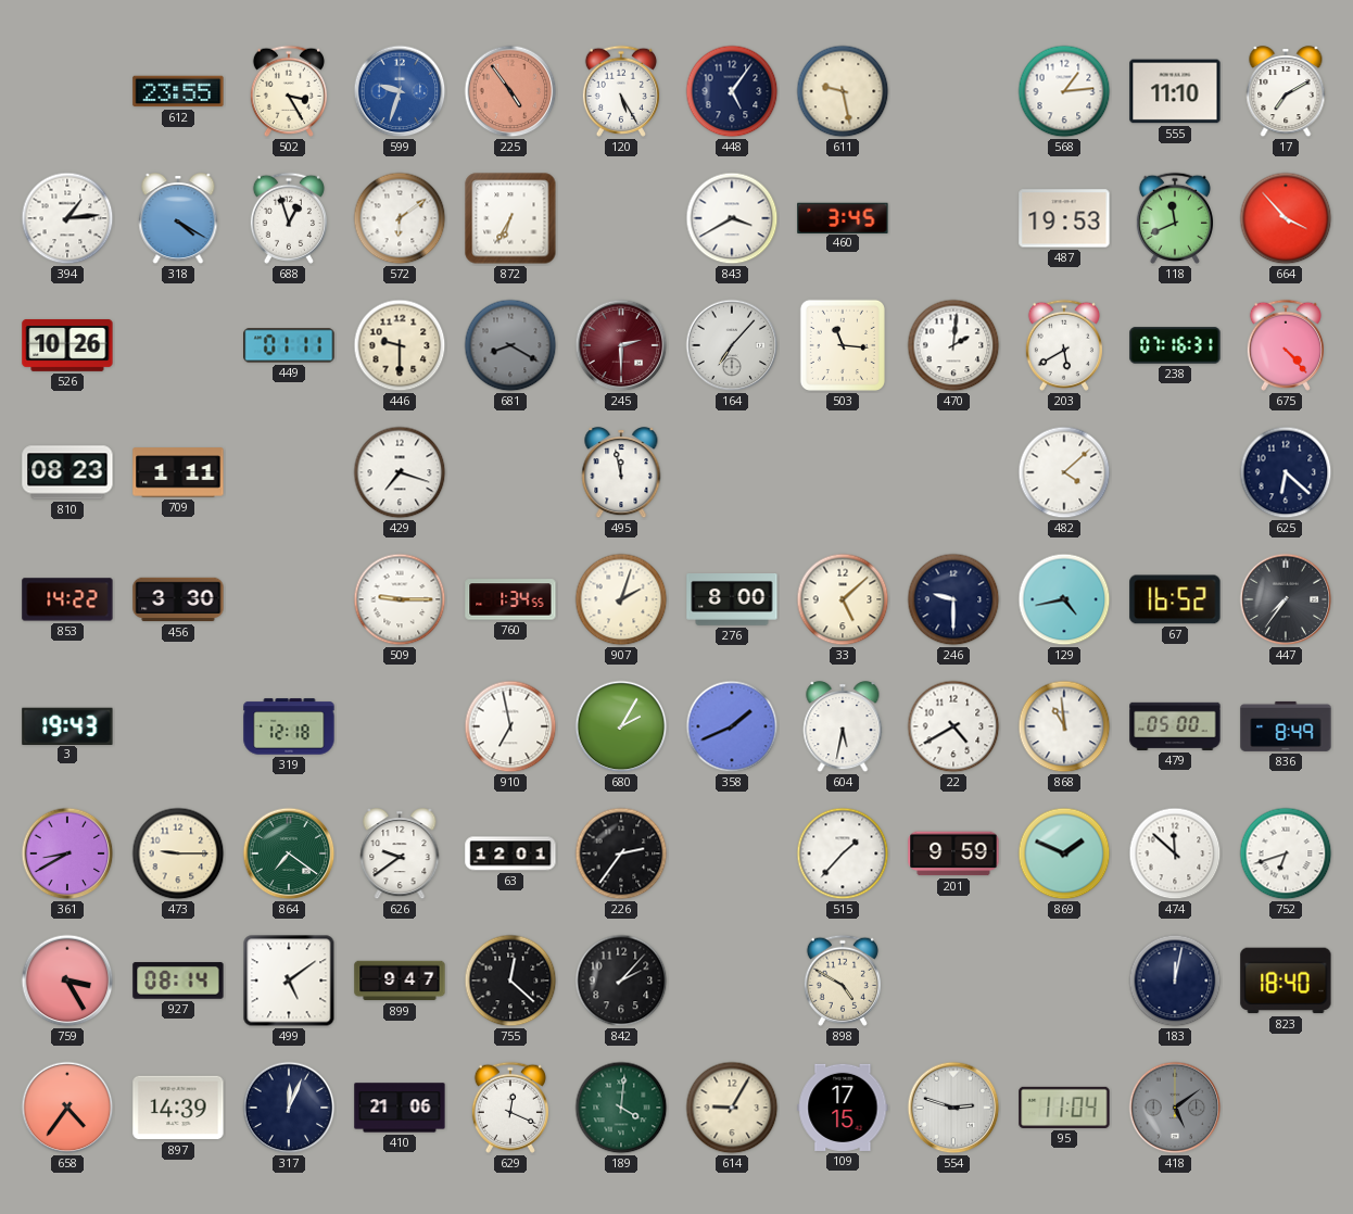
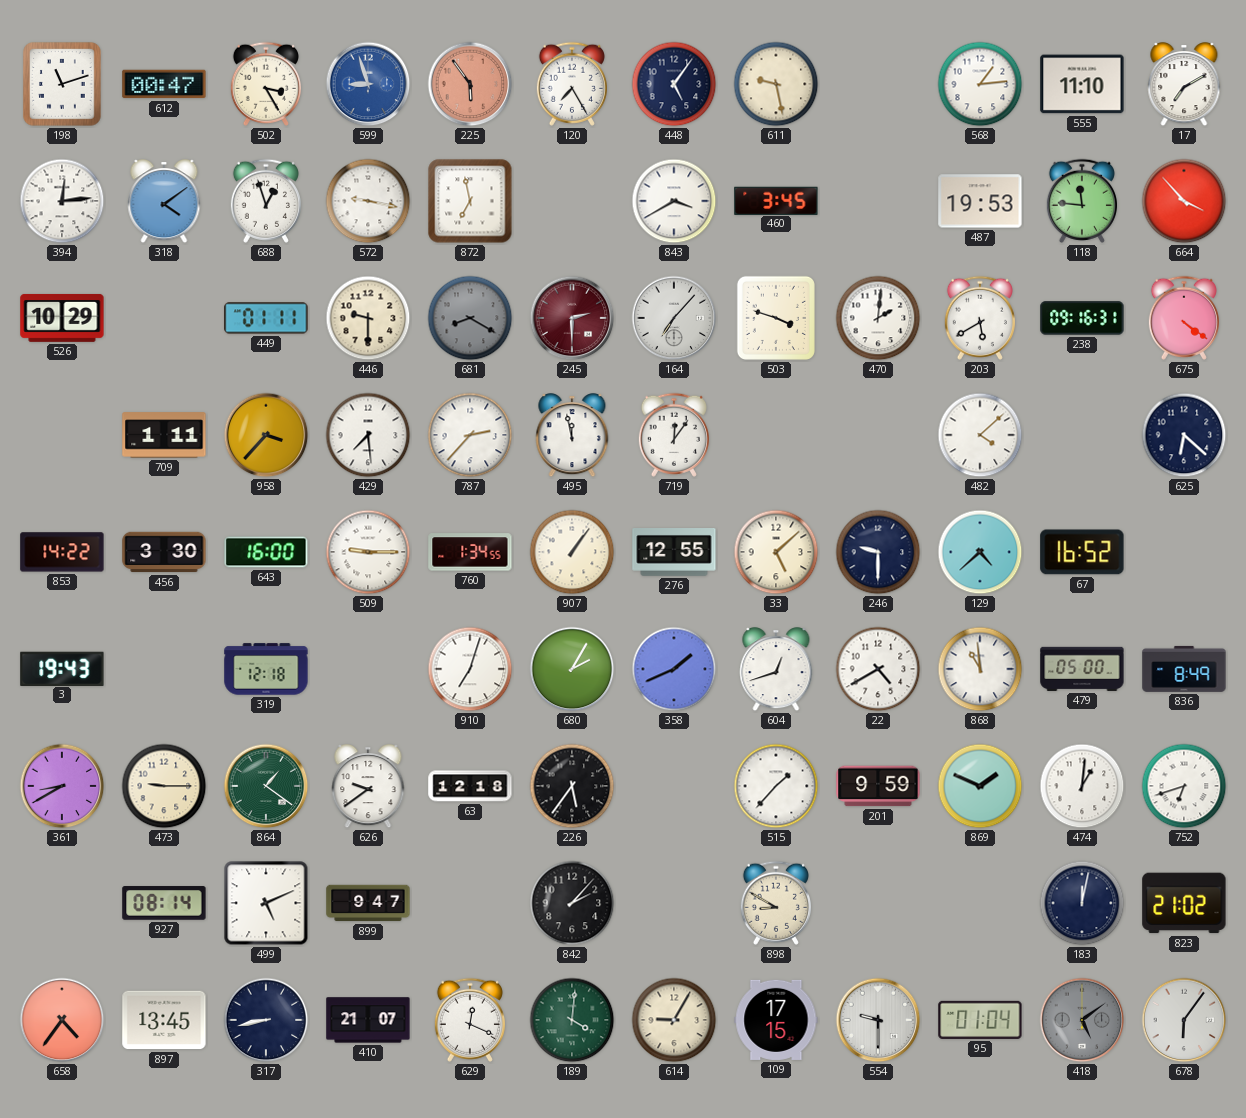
198: none -> 11:12 (62, 84)
612: 23:55 -> 00:47 (164, 84)
599: 9:33 -> 8:57 (368, 84)
225: 4:54 -> 5:54 (470, 84)
120: 5:25 -> 7:25 (572, 84)
394: 1:14 -> 12:14 (62, 201)
318: 4:20 -> 4:09 (164, 202)
572: 6:09 -> 9:17 (368, 201)
872: 6:35 -> 6:58 (470, 201)
118: 11:41 -> 11:46 (1082, 201)
526: 10:26 -> 10:29 (62, 318)
503: 11:16 -> 3:48 (776, 318)
238: 07:16 -> 09:16 (1082, 318)
675: 4:23 -> 4:21 (1184, 318)
810: 08:23 -> none (67, 472)
958: none -> 3:37 (266, 435)
429: 7:18 -> 7:29 (368, 435)
787: none -> 2:37 (470, 435)
719: none -> 12:06 (674, 435)
643: none -> 16:00 (266, 552)
907: 2:03 -> 1:06 (572, 552)
276: 8:00 -> 12:55 (674, 553)
129: 4:43 -> 4:38 (980, 552)
447: 7:36 -> none (1286, 599)
910: 6:58 -> 7:03 (470, 669)
604: 5:32 -> 12:42 (776, 670)
864: 7:21 -> 1:21 (266, 786)
63: 12:01 -> 12:18 (470, 786)
226: 2:36 -> 5:36 (572, 786)
474: 11:52 -> 1:01 (1082, 786)
759: 3:25 -> none (67, 981)
499: 5:09 -> 5:11 (266, 903)
755: 12:22 -> none (510, 981)
898: 4:50 -> 8:50 (776, 903)
823: 18:40 -> 21:02 (1184, 903)
897: 14:39 -> 13:45 (164, 1020)
317: 12:04 -> 8:43 (266, 1020)
410: 21:06 -> 21:07 (368, 1020)
554: 2:48 -> 9:30 (878, 1020)
95: 11:04 -> 01:04 (980, 1020)
678: none -> 6:06 (1184, 1020)
